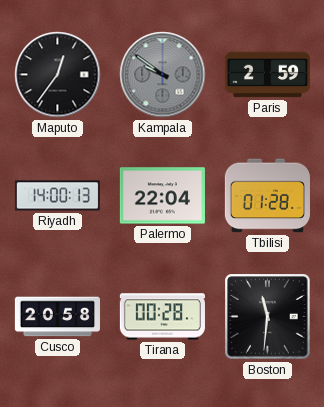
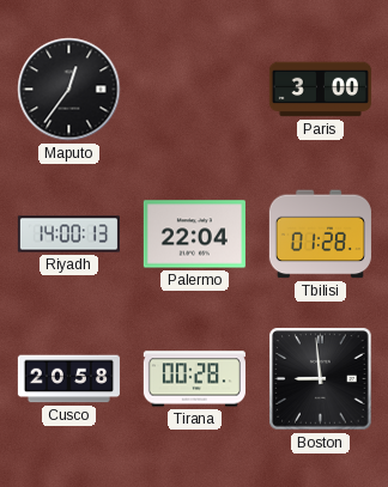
Kampala: 9:51 -> none (163, 75)
Paris: 2:59 -> 3:00 (320, 90)
Boston: 11:31 -> 8:59 (321, 379)
